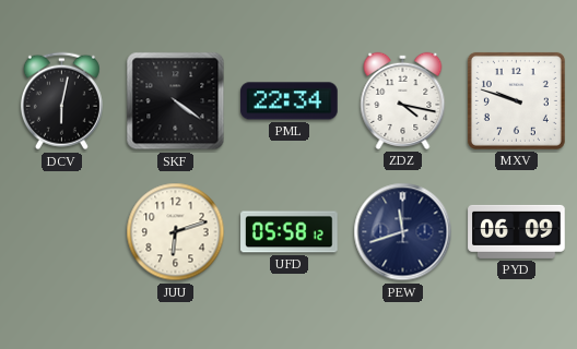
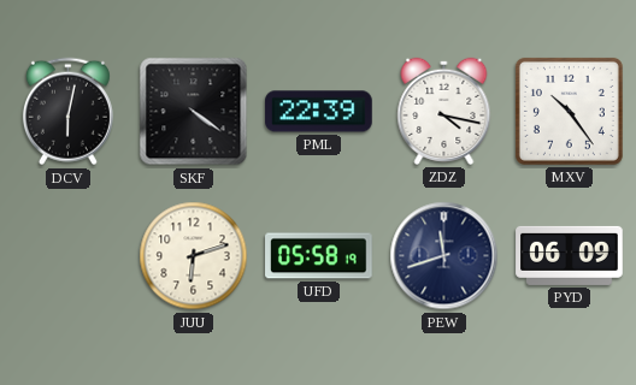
PML: 22:34 -> 22:39 (319, 112)
MXV: 9:48 -> 10:24 (569, 111)
UFD: 05:58:12 -> 05:58:19 (319, 256)
